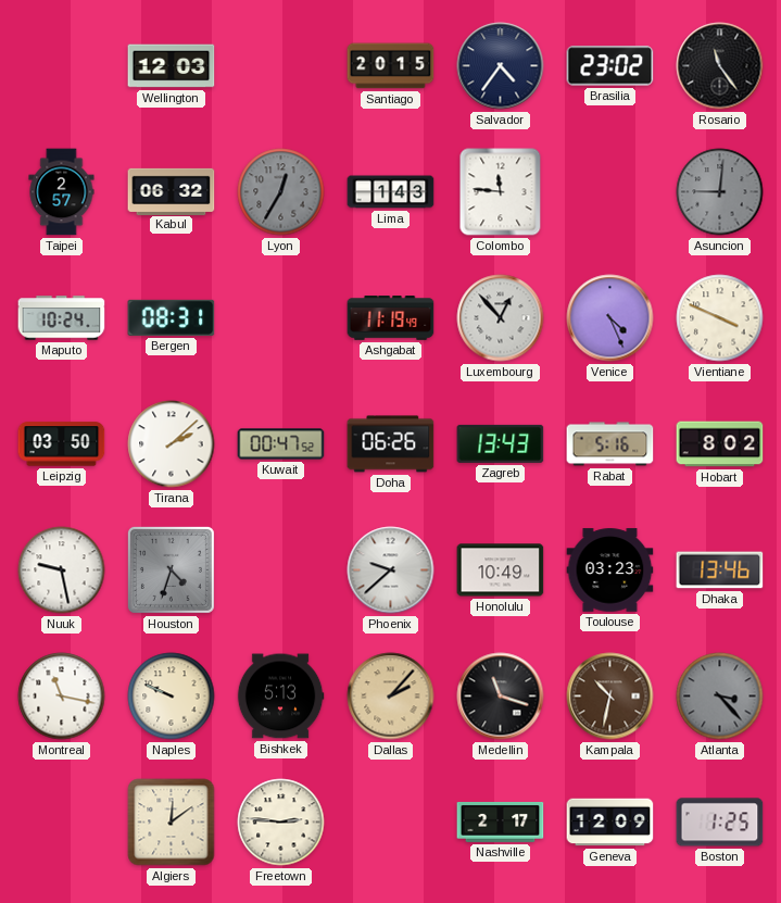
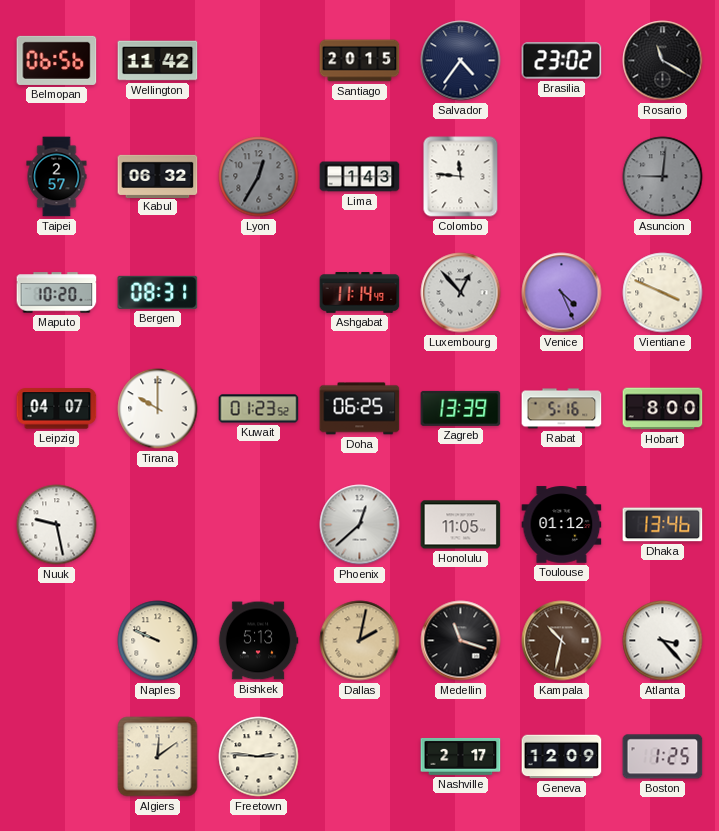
Belmopan: none -> 06:56 (57, 60)
Wellington: 12:03 -> 11:42 (158, 61)
Rosario: 11:24 -> 11:20 (663, 61)
Maputo: 10:24 -> 10:20 (57, 293)
Ashgabat: 11:19 -> 11:14 (360, 293)
Leipzig: 03:50 -> 04:07 (57, 409)
Tirana: 2:08 -> 10:00 (158, 409)
Kuwait: 00:47 -> 01:23 (259, 409)
Doha: 06:26 -> 06:25 (360, 409)
Zagreb: 13:43 -> 13:39 (461, 408)
Hobart: 8:02 -> 8:00 (663, 409)
Houston: 4:33 -> none (171, 569)
Phoenix: 9:38 -> 12:38 (360, 525)
Honolulu: 10:49 -> 11:05 (461, 525)
Toulouse: 03:23 -> 01:12 (562, 525)
Montreal: 11:17 -> none (62, 697)
Dallas: 2:07 -> 2:02 (360, 641)
Atlanta dial: grey -> white (663, 641)
